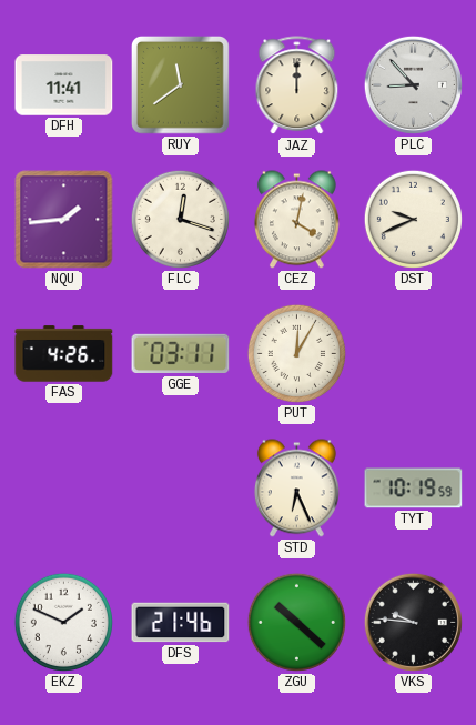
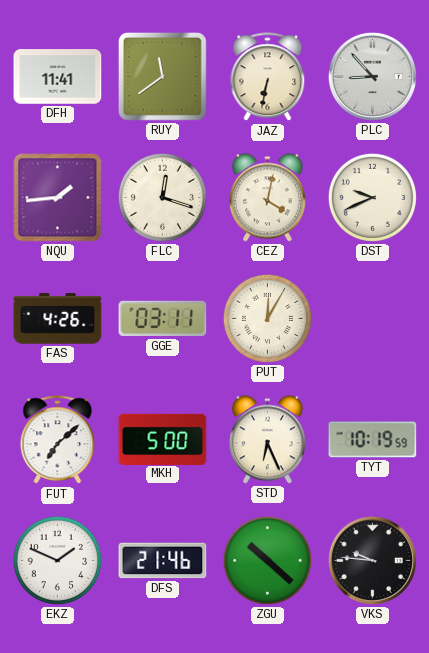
JAZ: 12:00 -> 6:32 (268, 77)
FUT: none -> 7:08 (58, 440)
MKH: none -> 5:00 (163, 439)
